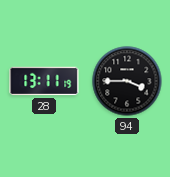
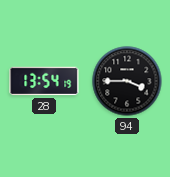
28: 13:11 -> 13:54 (44, 81)
